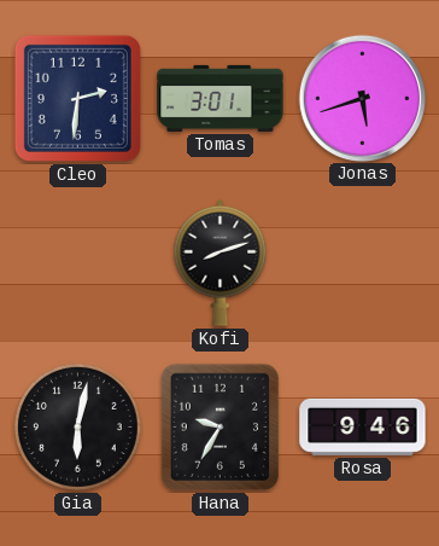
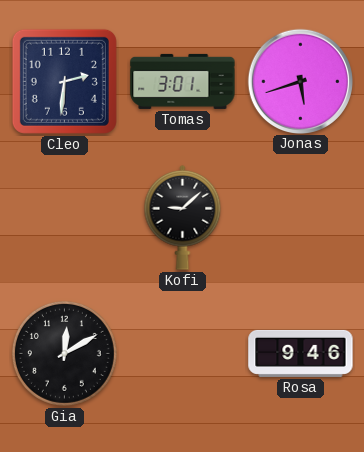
Kofi: 8:12 -> 9:08 (183, 217)
Gia: 6:02 -> 12:10 (64, 353)
Hana: 9:35 -> none (219, 426)
